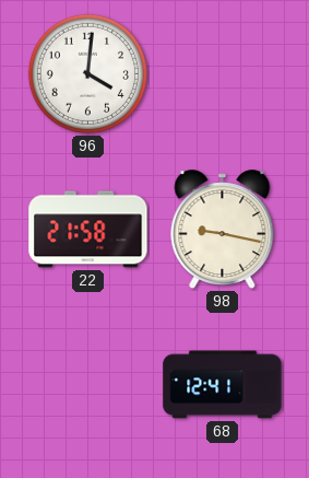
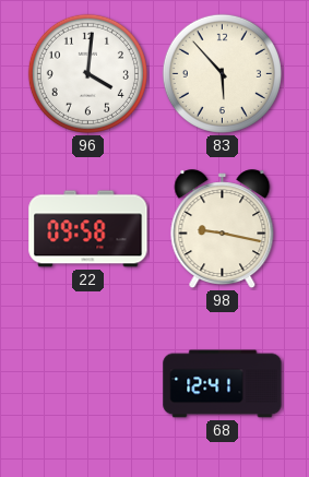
83: none -> 5:53 (222, 73)
22: 21:58 -> 09:58 (88, 229)
